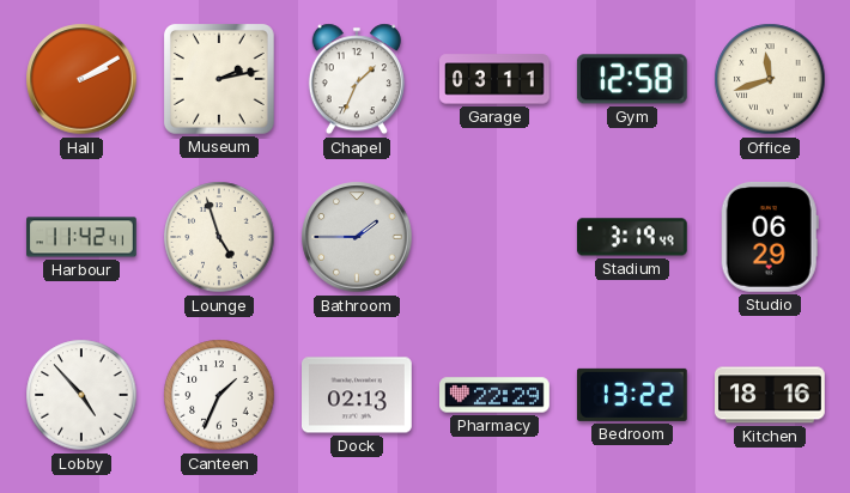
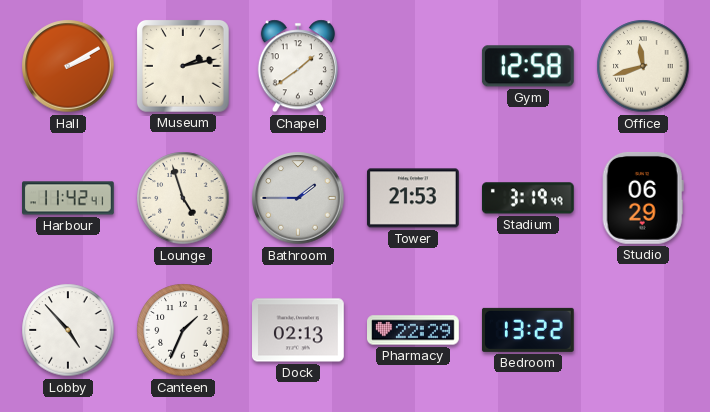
Chapel: 1:34 -> 1:39 (298, 66)
Garage: 03:11 -> none (496, 79)
Tower: none -> 21:53 (413, 198)
Kitchen: 18:16 -> none (771, 395)
